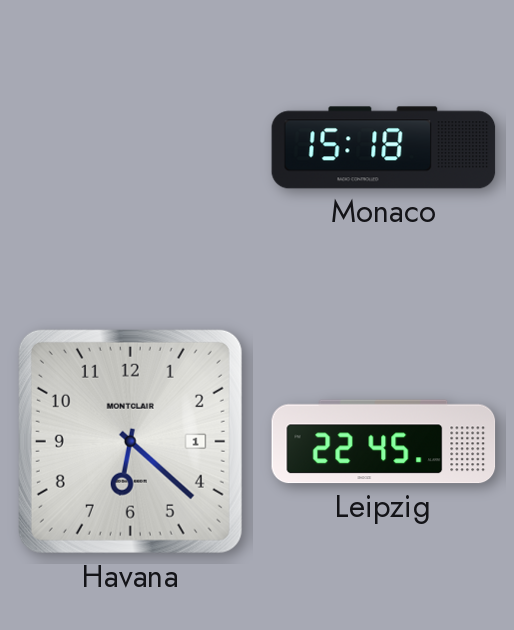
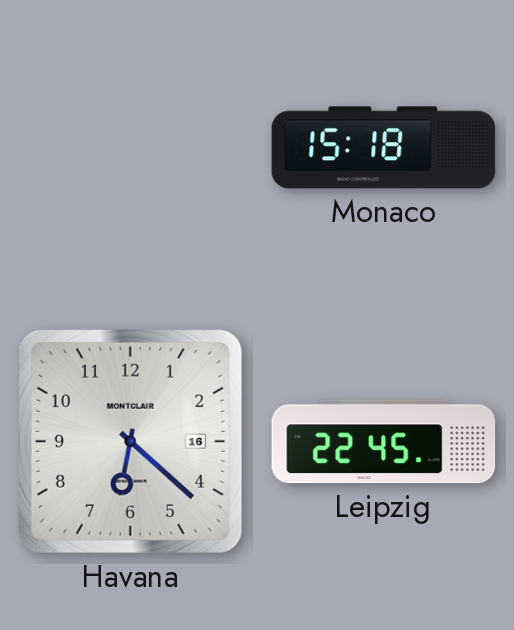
Havana date: 1 -> 16 (130, 441)
